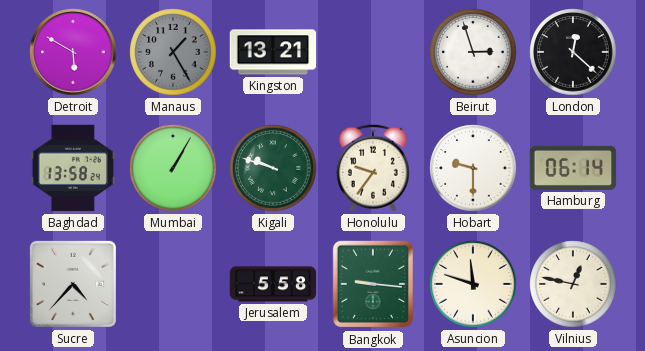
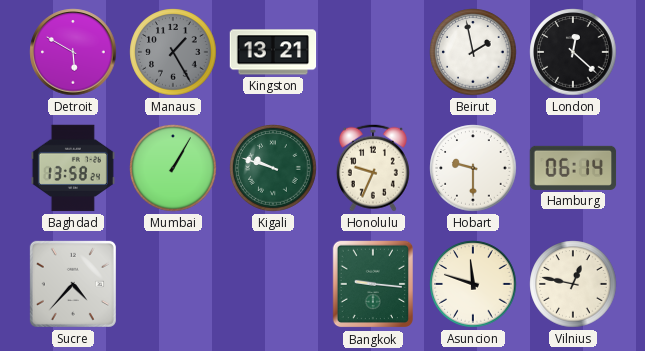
Beirut: 2:57 -> 1:58 (473, 52)
Honolulu: 9:36 -> 9:34 (373, 168)
Jerusalem: 5:58 -> none (273, 284)
